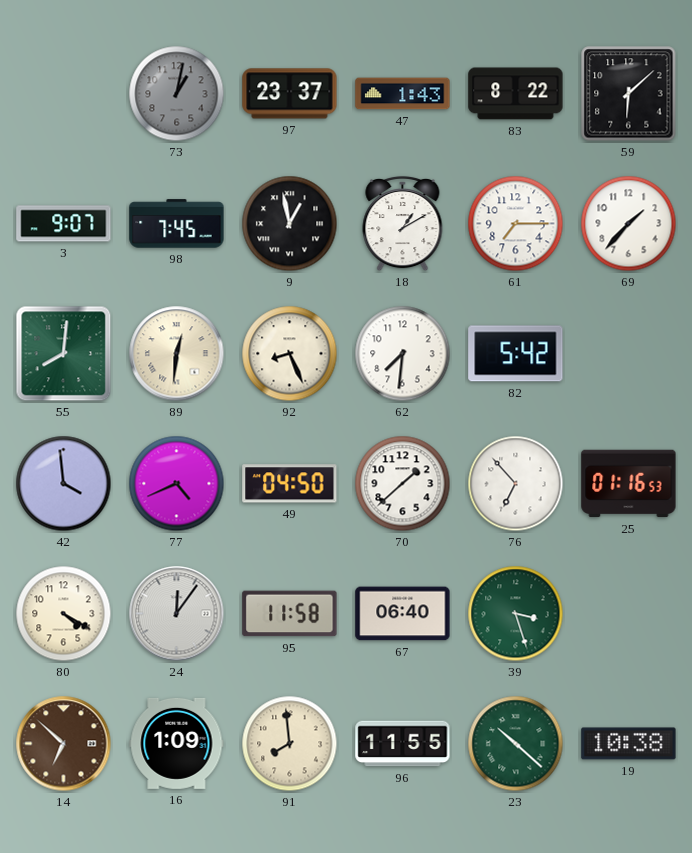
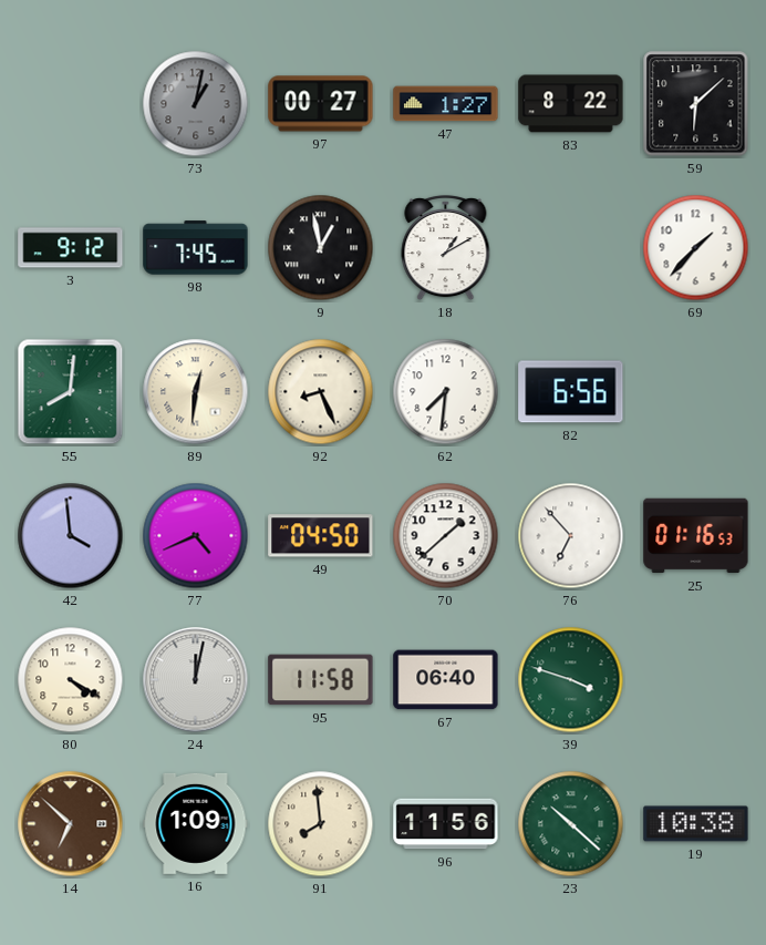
97: 23:37 -> 00:27 (321, 104)
47: 1:43 -> 1:27 (446, 104)
3: 9:07 -> 9:12 (71, 248)
61: 7:15 -> none (516, 224)
82: 5:42 -> 6:56 (571, 392)
24: 12:06 -> 12:02 (196, 680)
39: 3:27 -> 3:48 (571, 680)
96: 11:55 -> 11:56 (446, 824)
